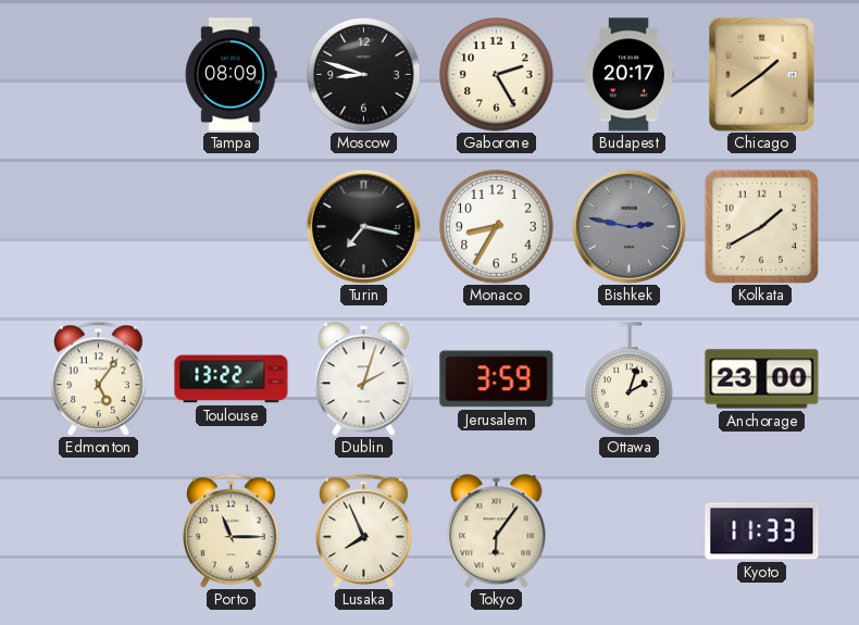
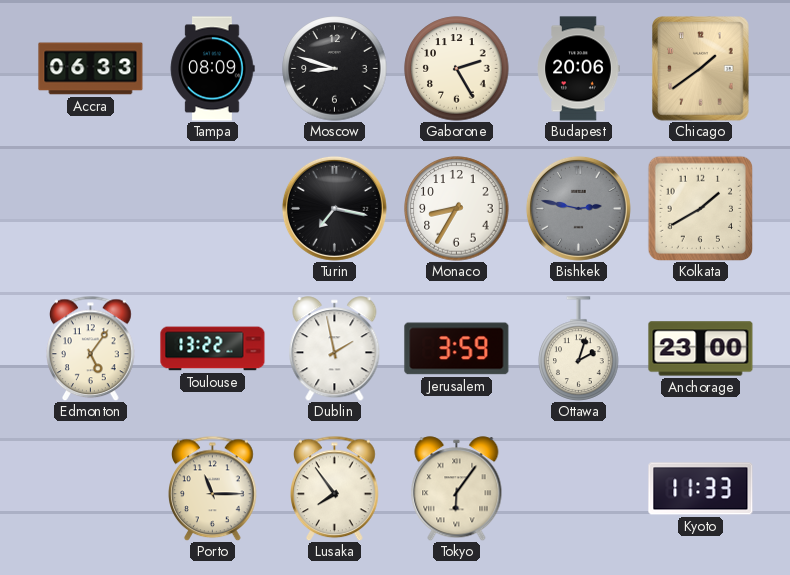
Accra: none -> 06:33 (91, 69)
Budapest: 20:17 -> 20:06 (578, 69)
Dublin: 2:03 -> 1:58 (335, 349)
Lusaka: 7:56 -> 7:54 (335, 488)
